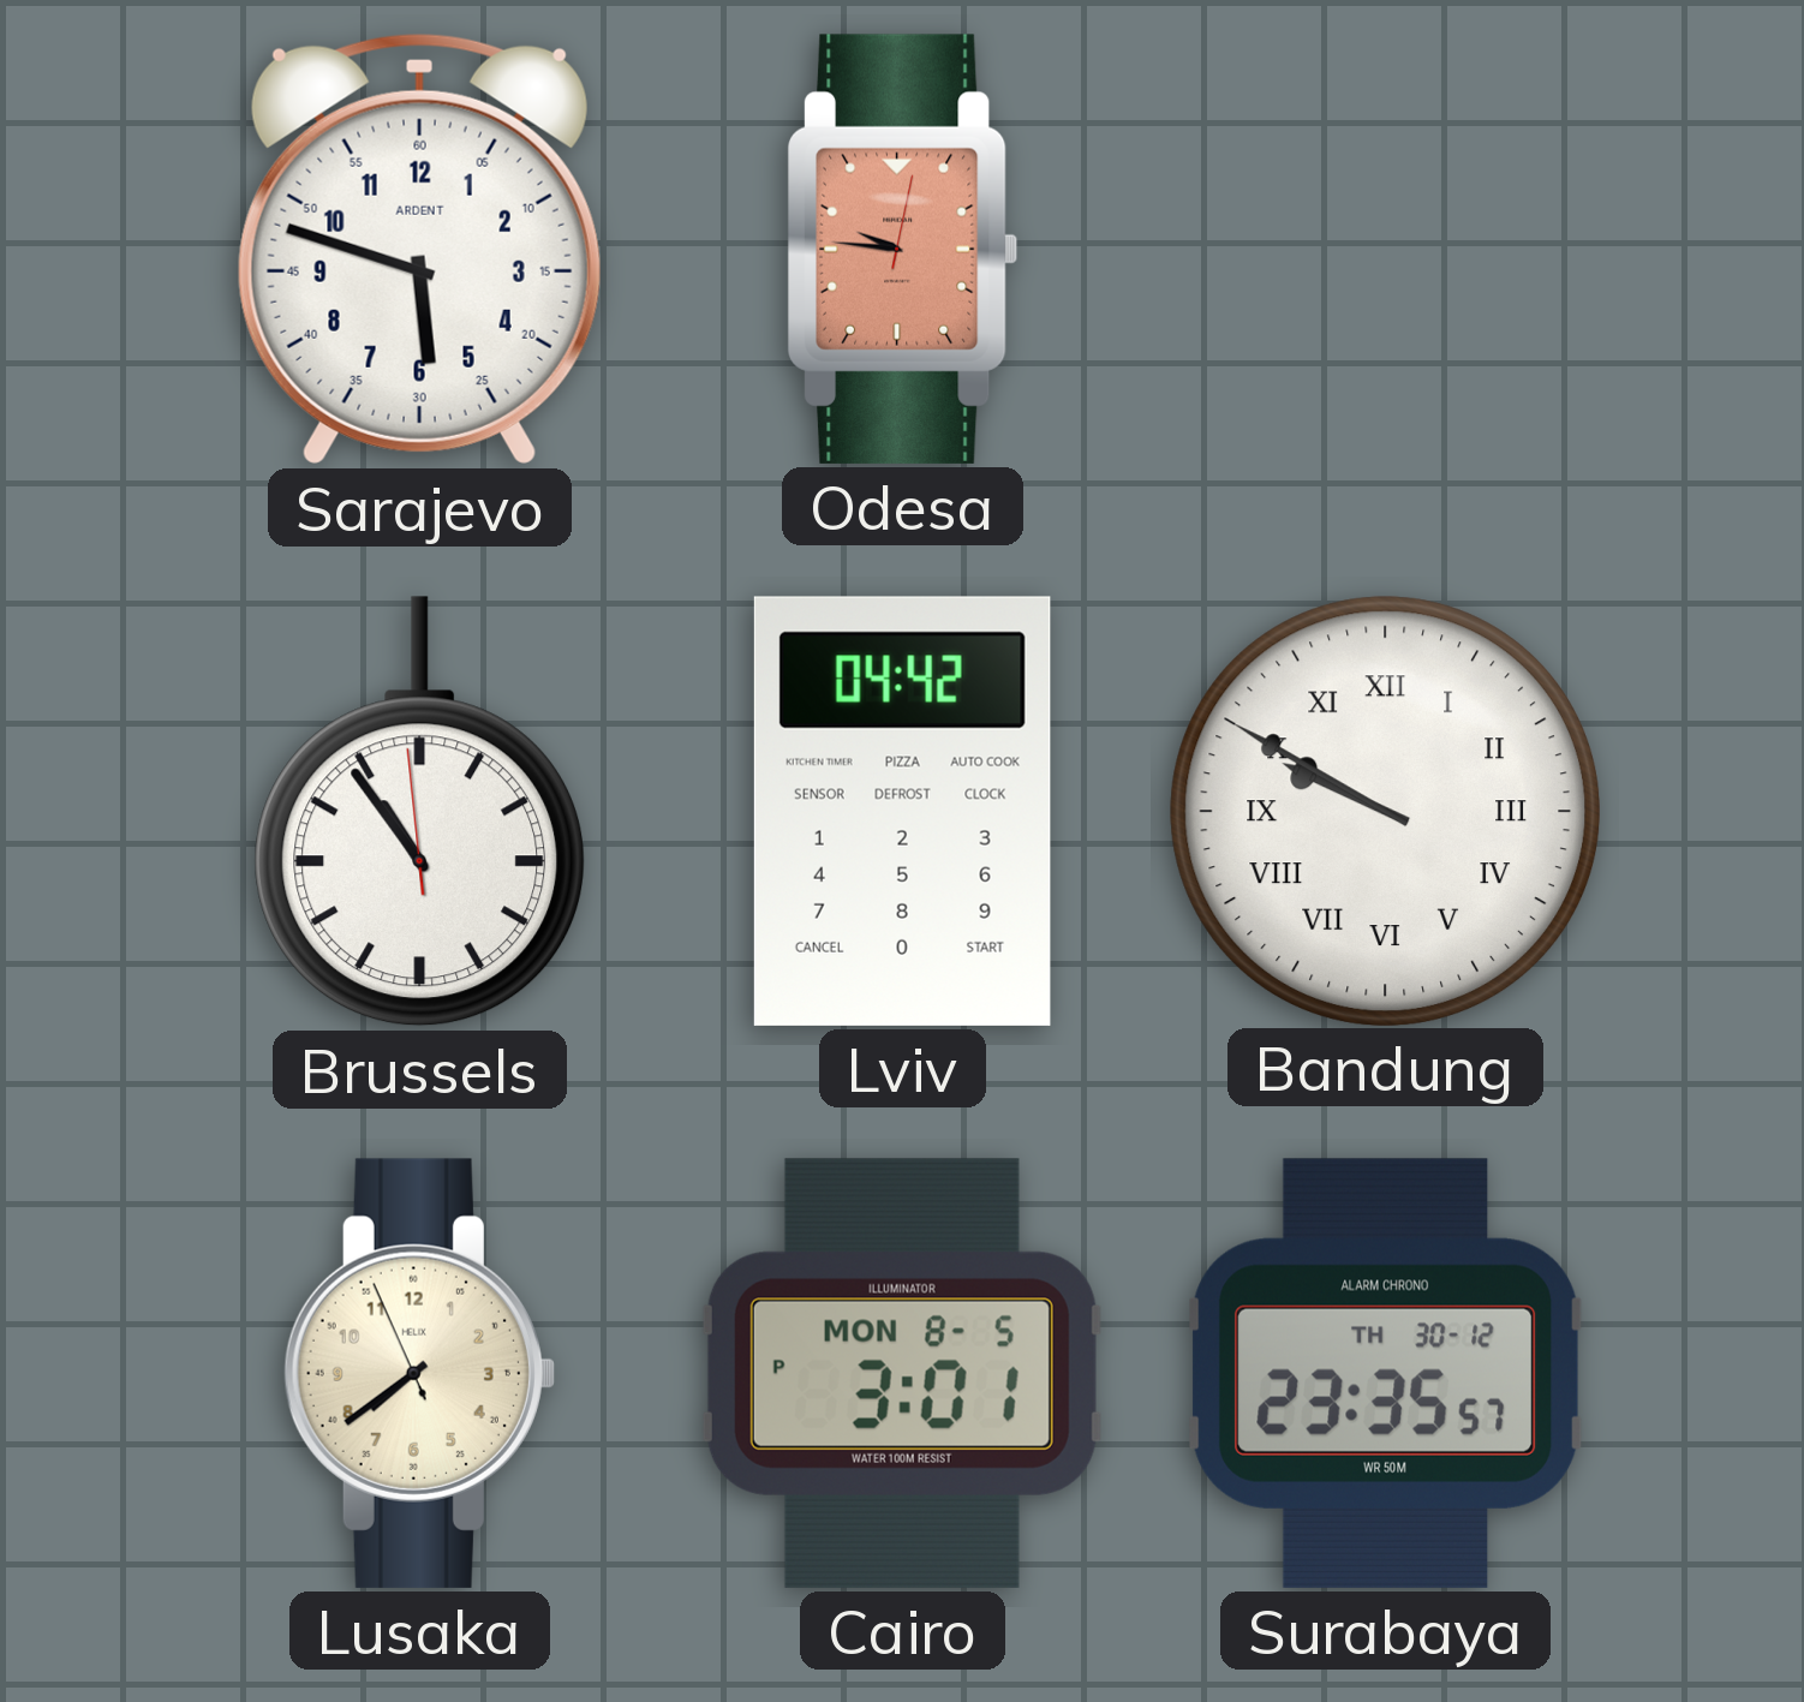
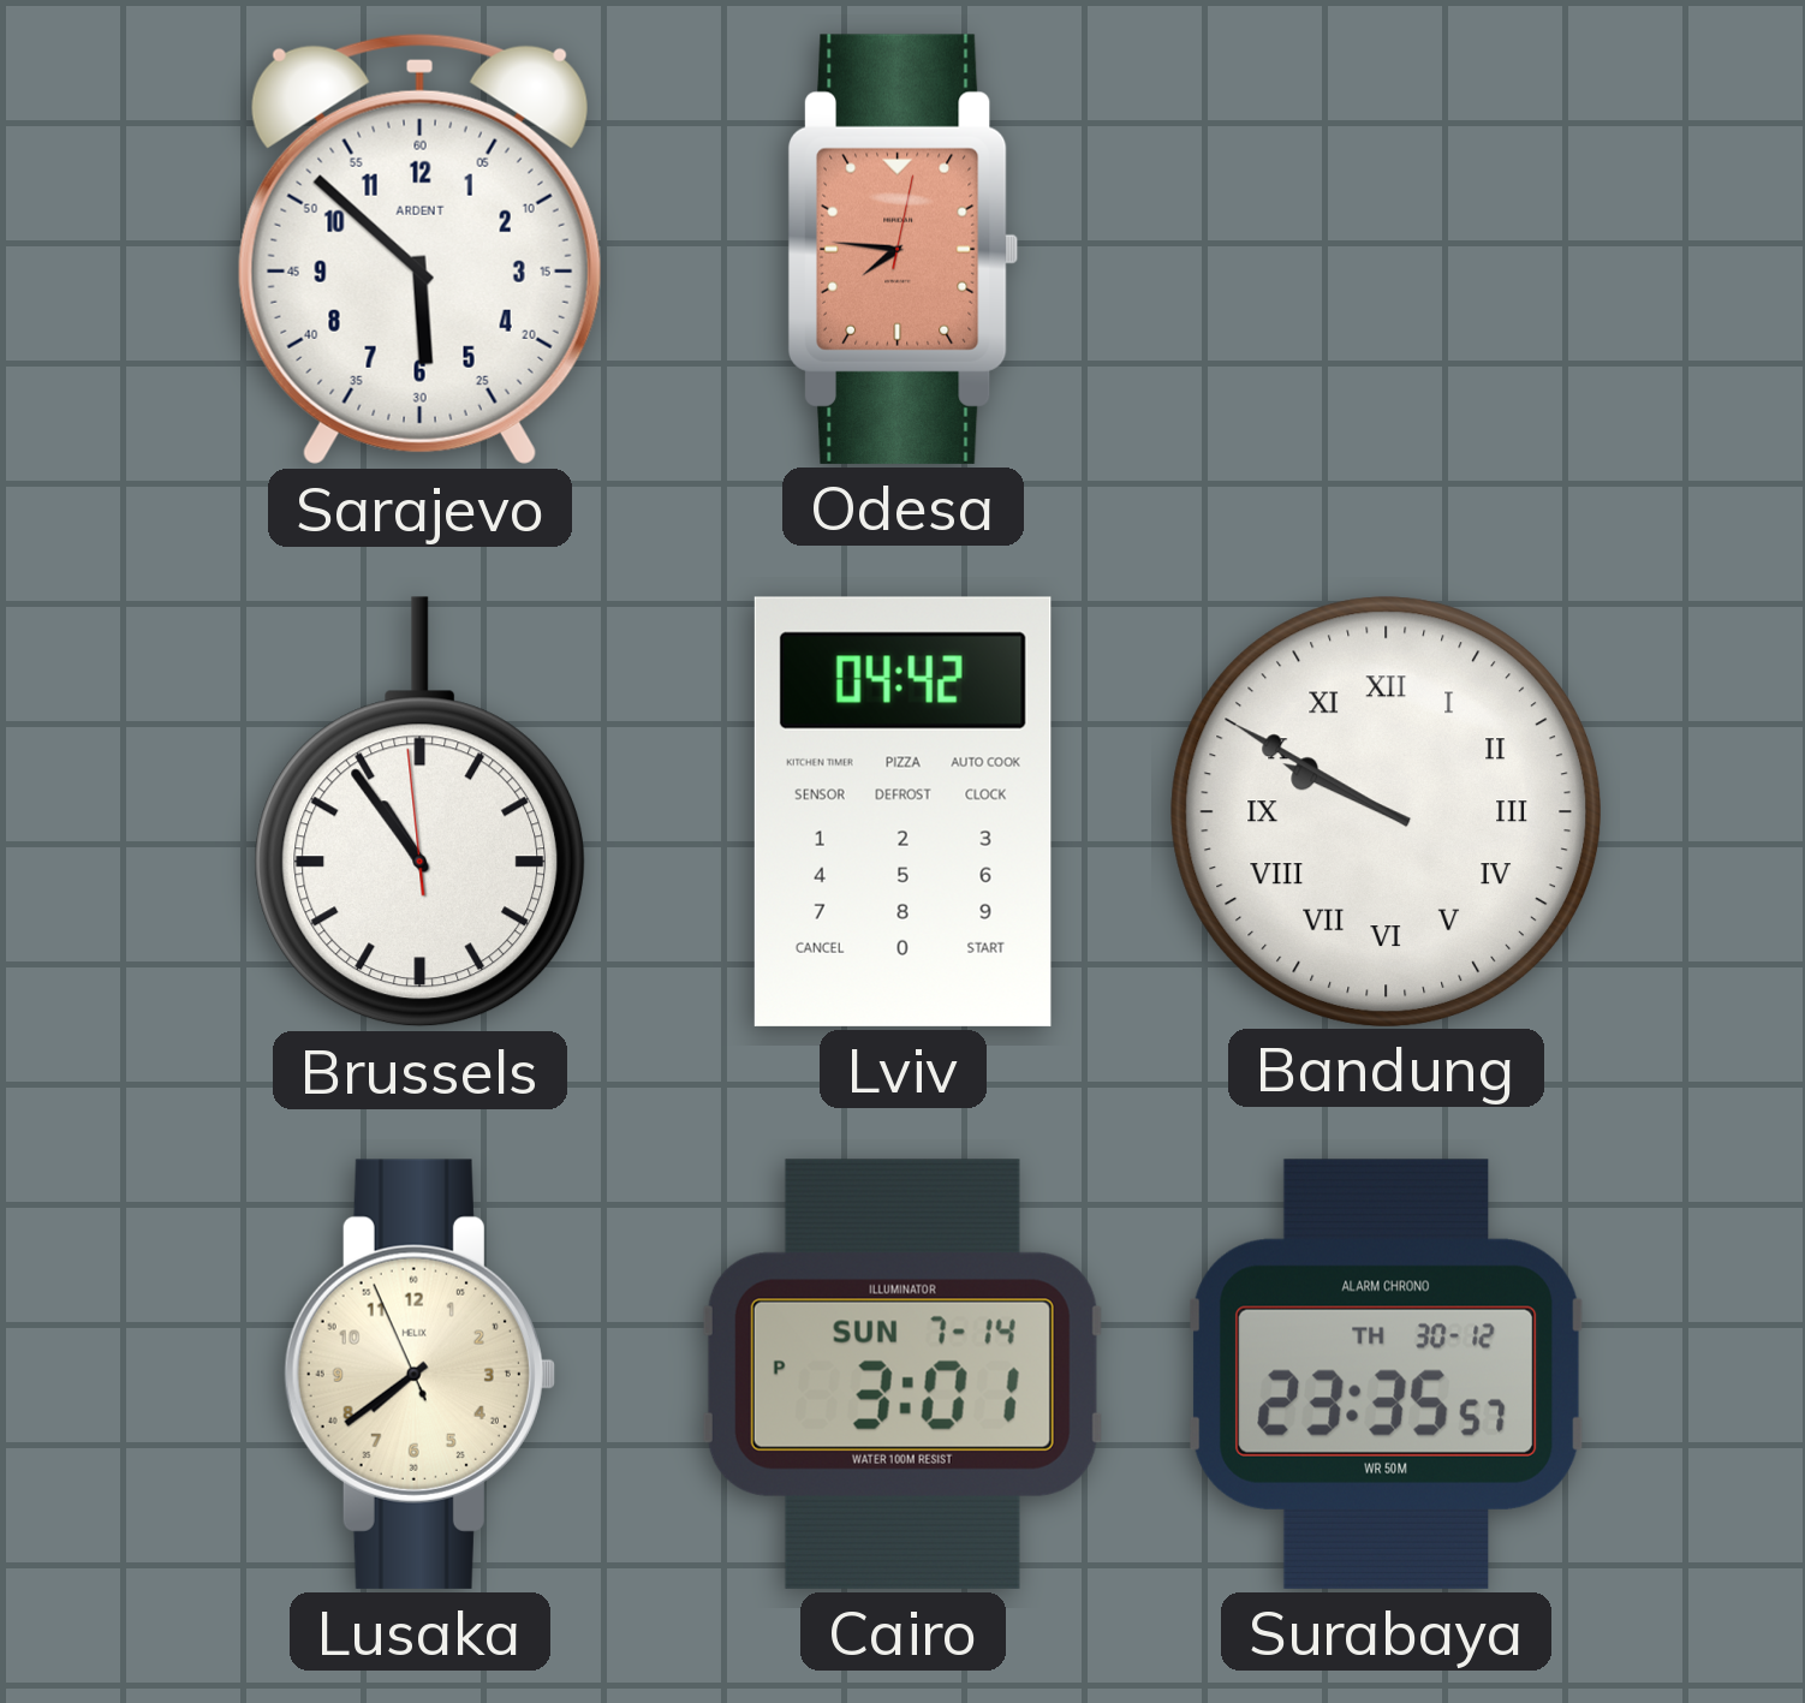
Sarajevo: 5:48 -> 5:52 (419, 249)
Odesa: 9:46 -> 7:46 (904, 249)
Cairo date: MON 8-5 -> SUN 7-14 (902, 1374)
